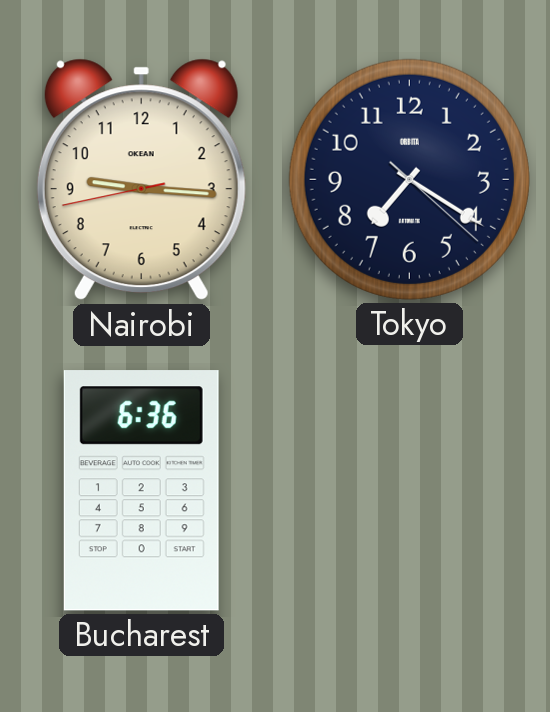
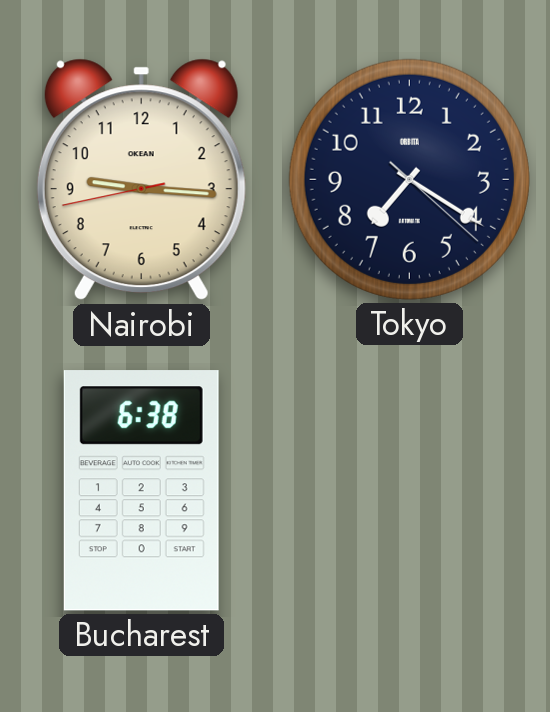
Bucharest: 6:36 -> 6:38 (141, 491)
